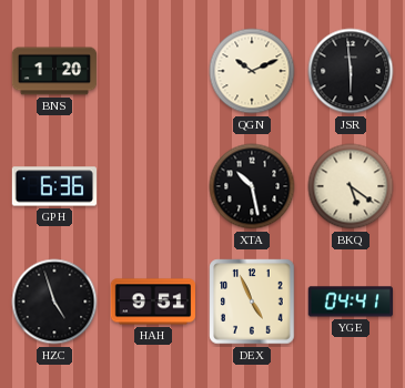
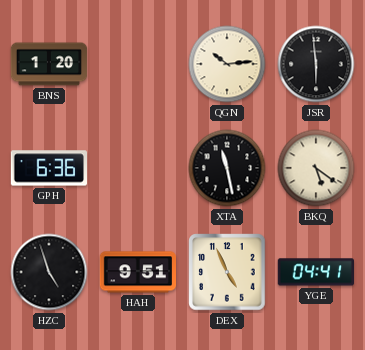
QGN: 10:11 -> 10:14 (227, 64)
XTA: 10:28 -> 11:28 (227, 168)
